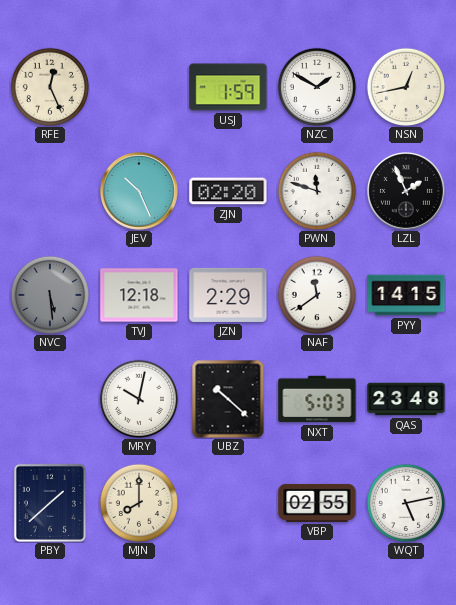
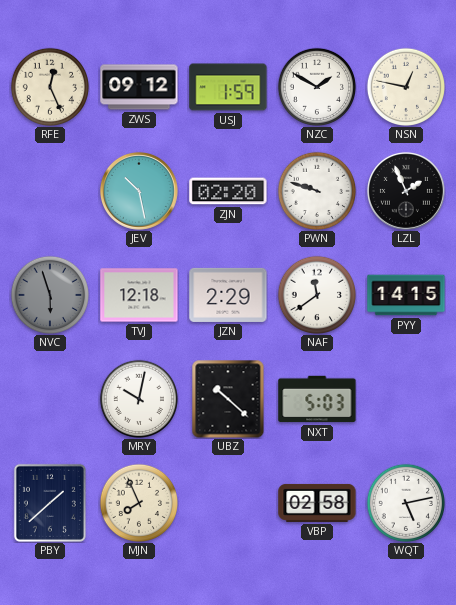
ZWS: none -> 09:12 (139, 87)
NSN: 12:43 -> 12:47 (405, 86)
JEV: 10:26 -> 10:28 (139, 191)
PWN: 11:48 -> 9:48 (316, 190)
NVC: 5:29 -> 5:57 (49, 294)
QAS: 23:48 -> none (406, 399)
MJN: 8:00 -> 7:56 (138, 502)
VBP: 02:55 -> 02:58 (317, 503)
